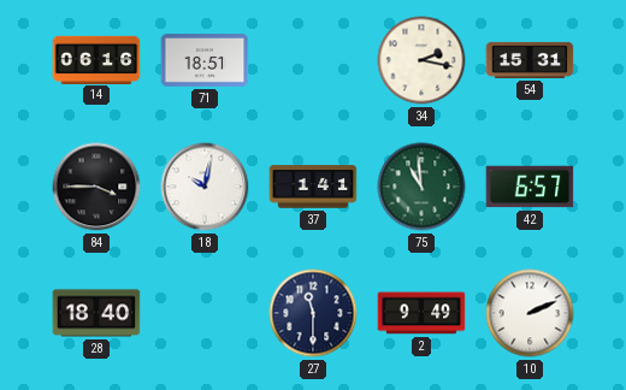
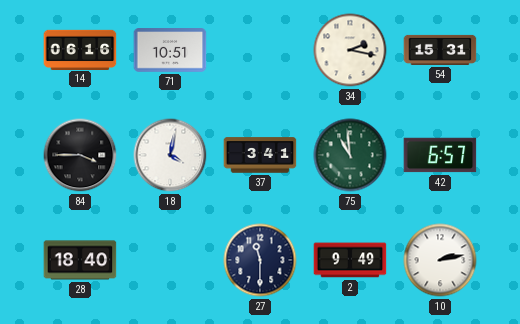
71: 18:51 -> 10:51 (170, 50)
18: 10:02 -> 4:02 (170, 155)
37: 1:41 -> 3:41 (260, 155)
10: 2:11 -> 2:13 (440, 260)
